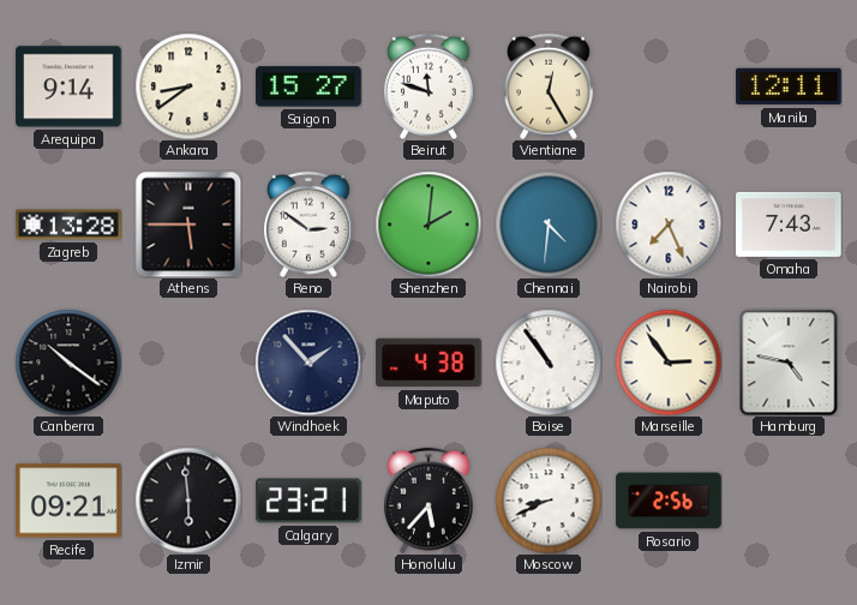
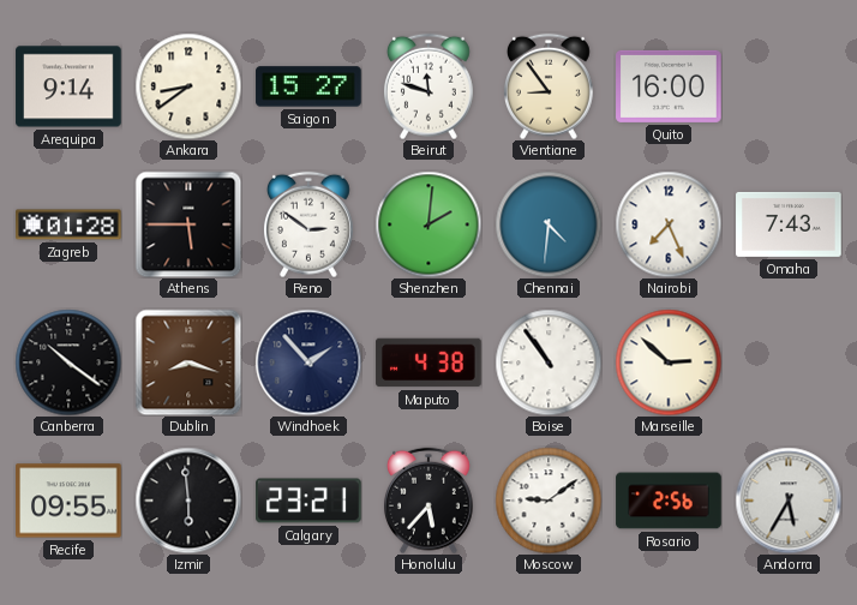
Vientiane: 12:25 -> 8:54 (549, 86)
Quito: none -> 16:00 (669, 86)
Manila: 12:11 -> none (789, 86)
Zagreb: 13:28 -> 01:28 (68, 224)
Dublin: none -> 8:18 (188, 363)
Marseille: 2:54 -> 2:52 (669, 363)
Hamburg: 4:47 -> none (789, 363)
Recife: 09:21 -> 09:55 (68, 501)
Moscow: 8:41 -> 9:09 (549, 501)
Andorra: none -> 5:35 (789, 501)
